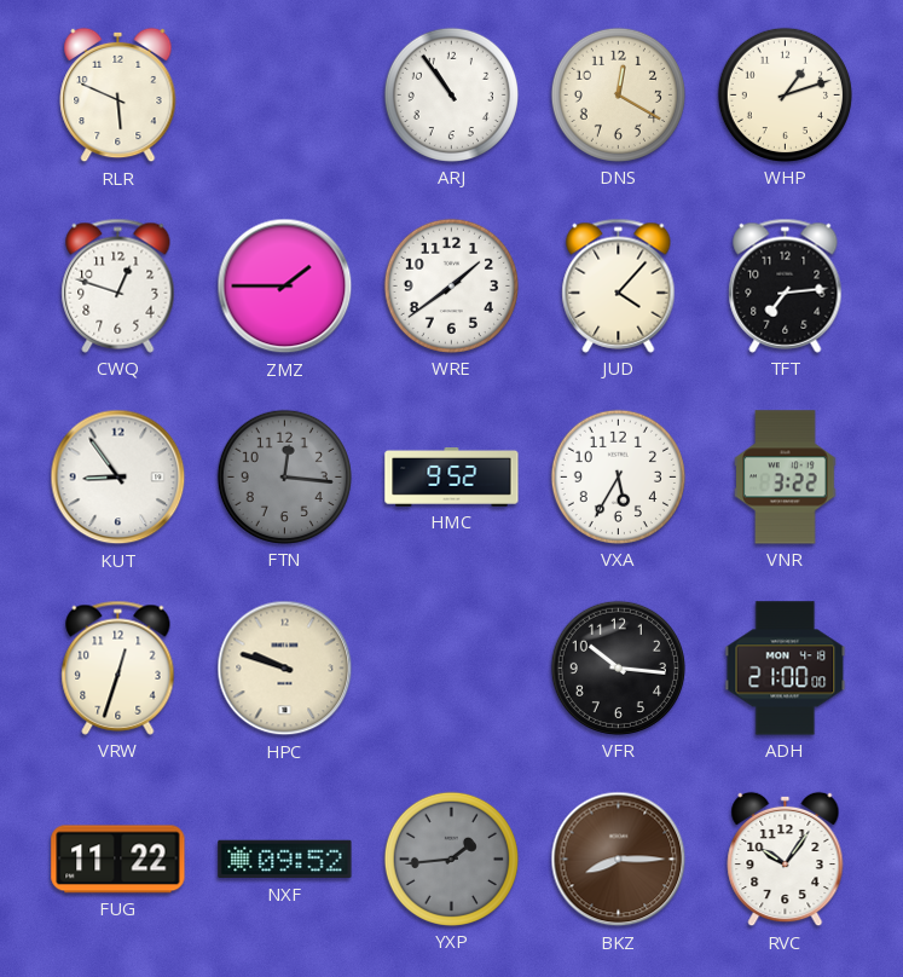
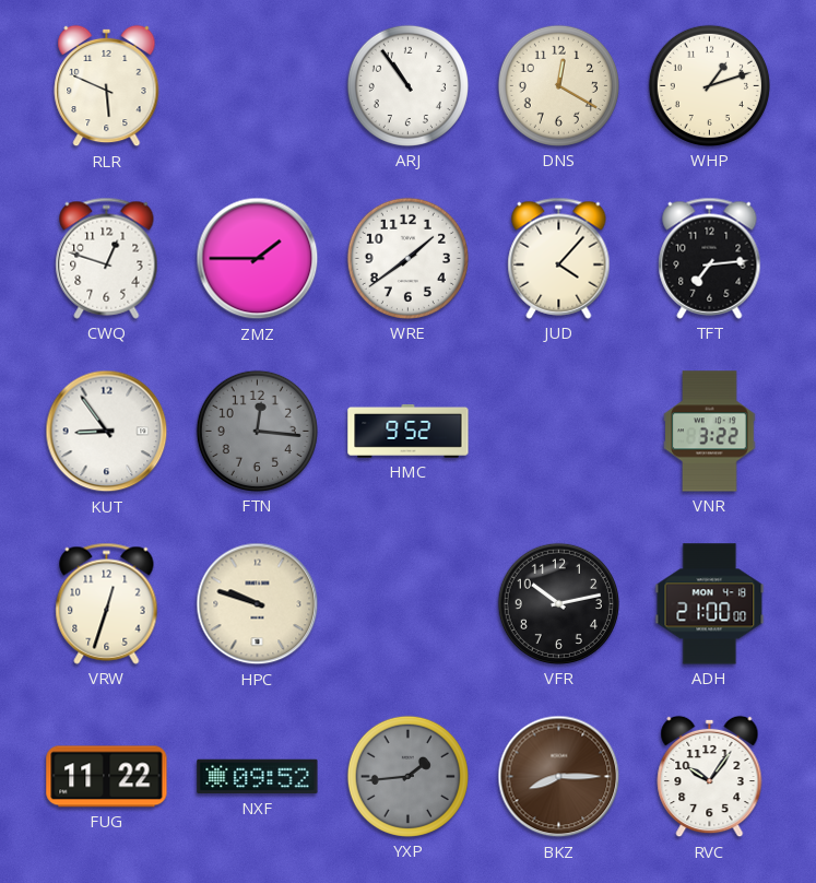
VXA: 5:35 -> none (618, 476)
VFR: 10:16 -> 10:13 (558, 603)
